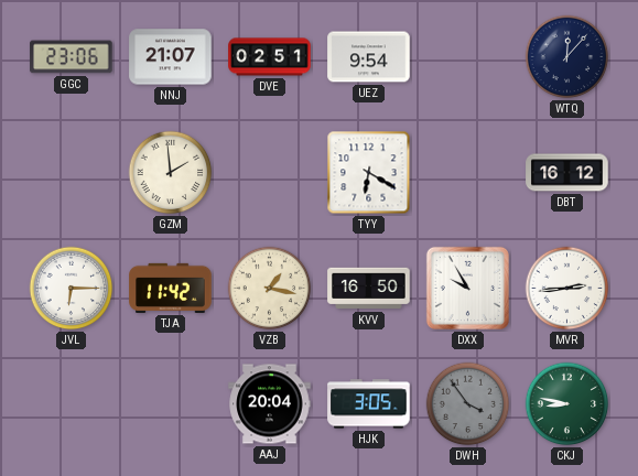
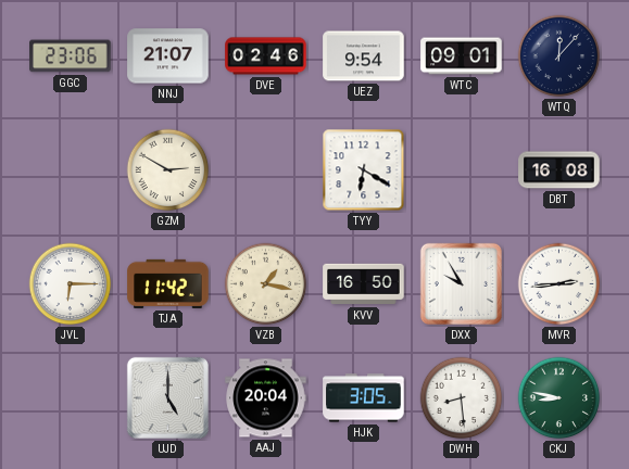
DVE: 02:51 -> 02:46 (266, 56)
WTC: none -> 09:01 (462, 56)
GZM: 1:59 -> 2:50 (168, 170)
DBT: 16:12 -> 16:08 (559, 170)
UJD: none -> 5:00 (167, 397)
DWH: 3:54 -> 8:29 (462, 398)
DWH dial: grey -> white (462, 398)
